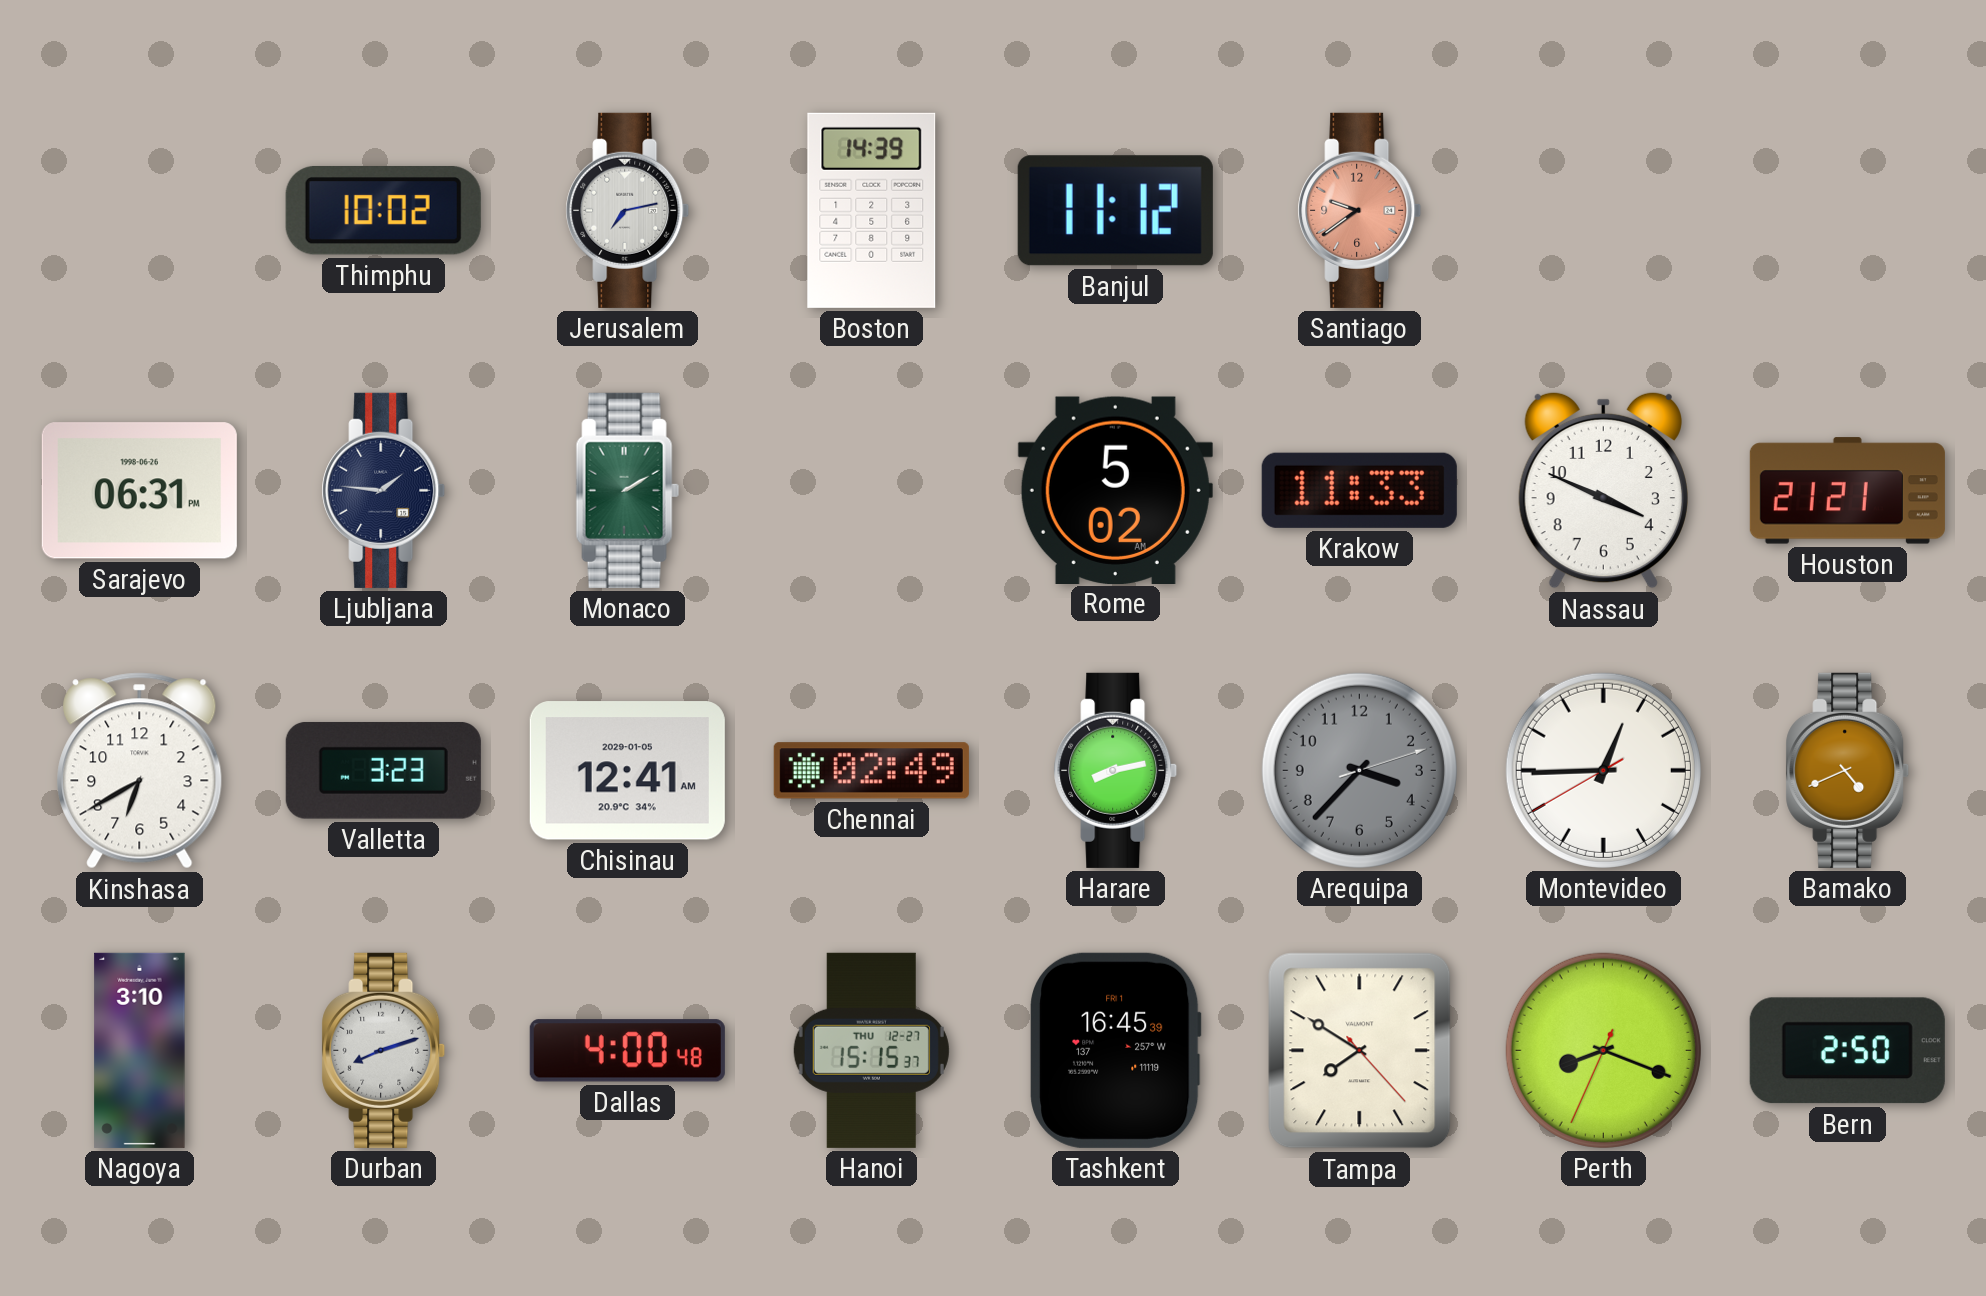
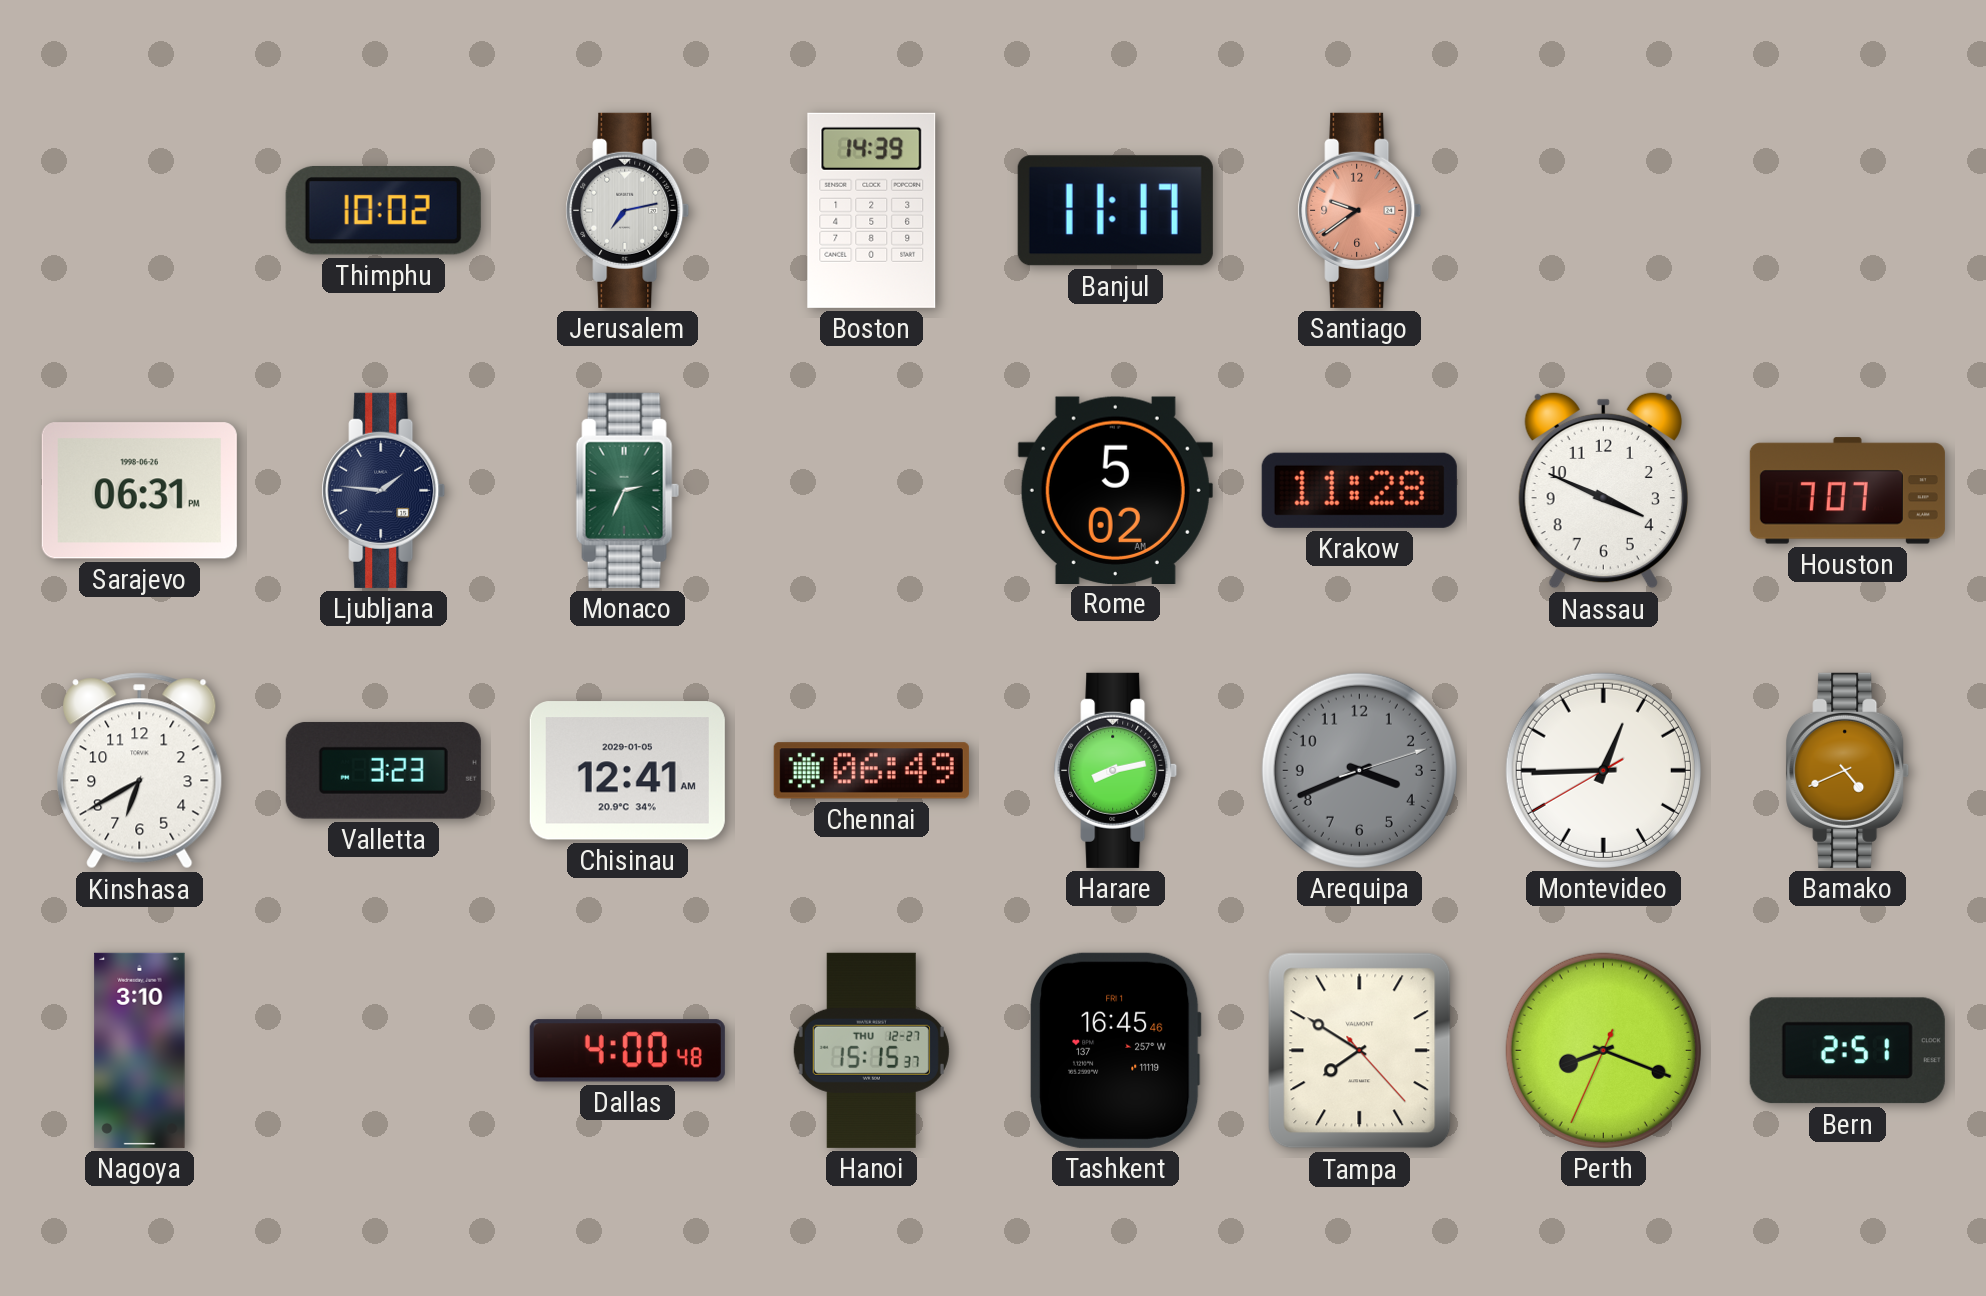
Banjul: 11:12 -> 11:17 (1115, 211)
Monaco: 2:10 -> 2:34 (627, 490)
Krakow: 11:33 -> 11:28 (1359, 490)
Houston: 21:21 -> 7:07 (1847, 491)
Chennai: 02:49 -> 06:49 (871, 771)
Arequipa: 3:37 -> 3:41 (1359, 770)
Durban: 8:12 -> none (384, 1050)
Tashkent: 16:45:39 -> 16:45:46 (1115, 1050)
Bern: 2:50 -> 2:51 (1847, 1051)
